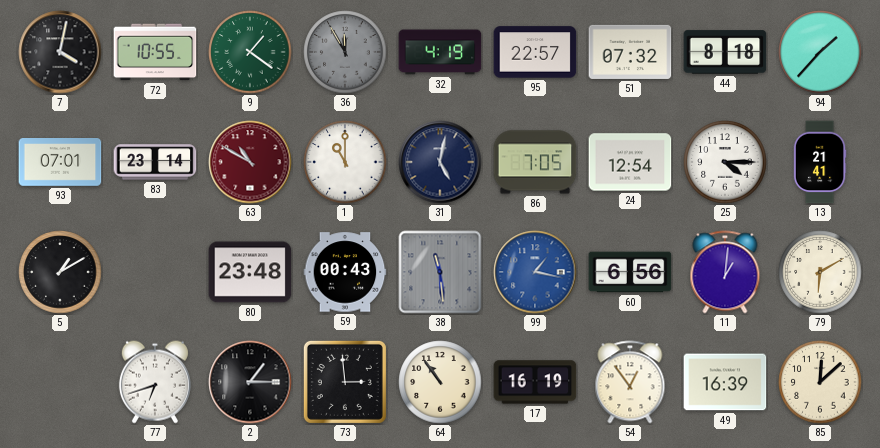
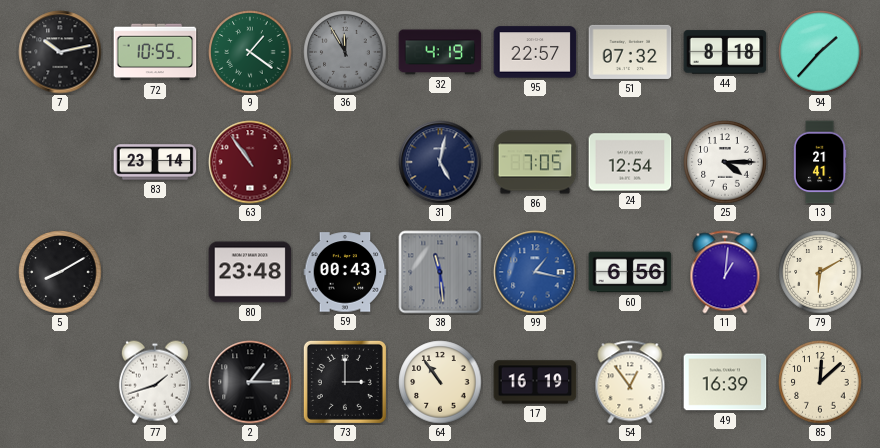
7: 4:02 -> 10:13 (60, 52)
93: 07:01 -> none (60, 163)
63: 10:50 -> 10:54 (250, 162)
1: 11:00 -> none (345, 162)
5: 1:10 -> 8:10 (60, 272)
77: 6:42 -> 1:42 (155, 382)
73: 2:59 -> 3:00 (345, 382)
